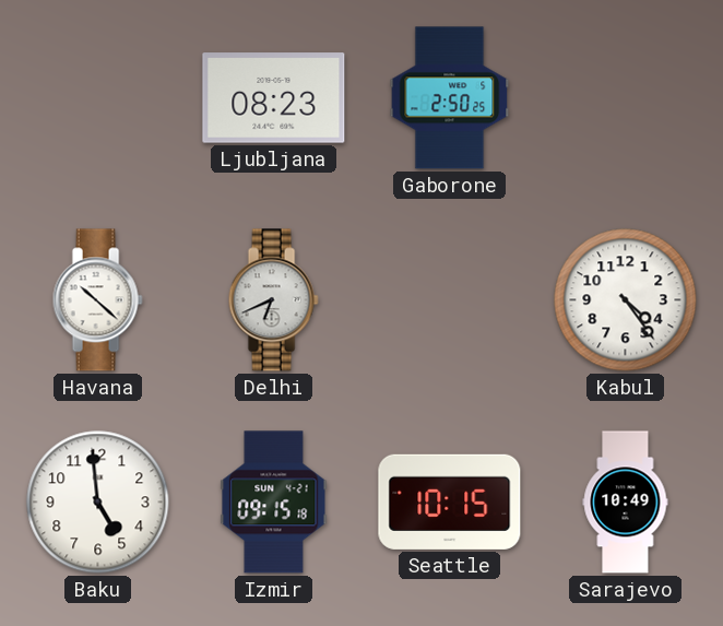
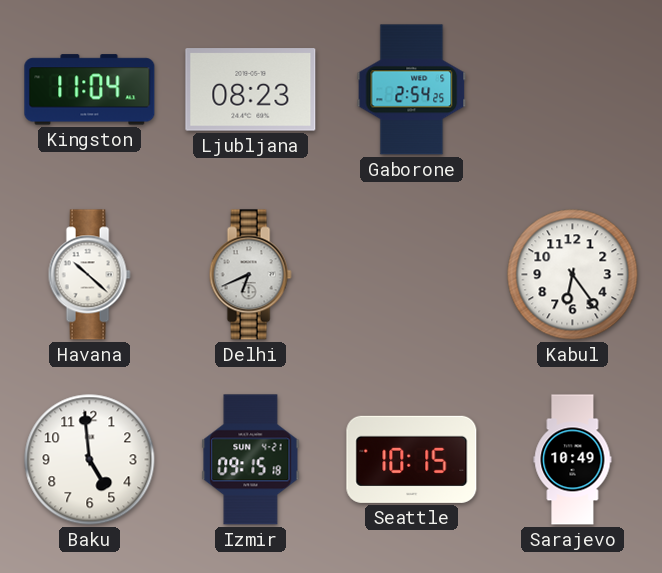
Kingston: none -> 11:04 (90, 90)
Gaborone: 2:50 -> 2:54 (412, 90)
Kabul: 4:24 -> 6:24 (573, 275)
